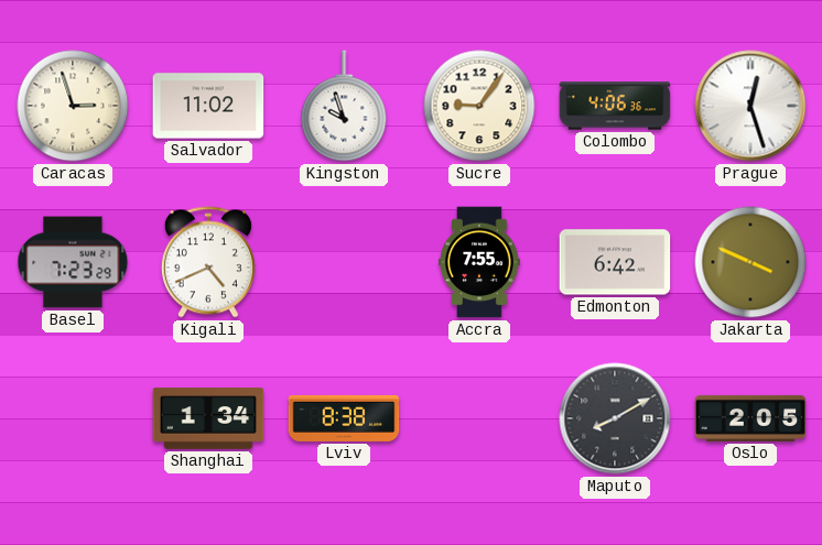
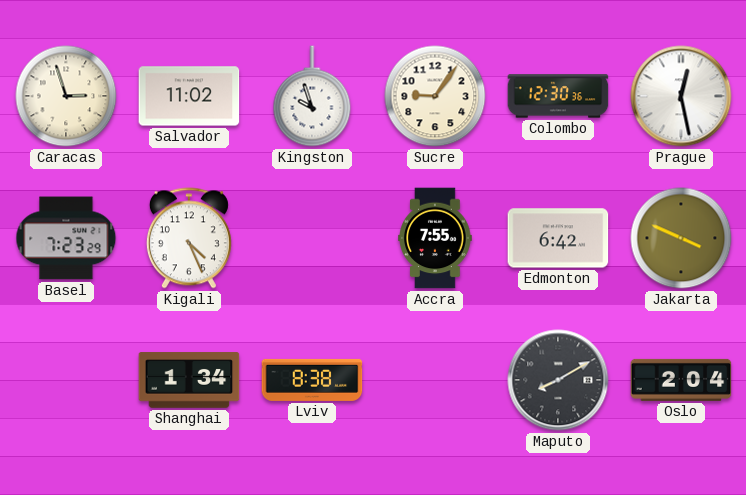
Colombo: 4:06 -> 12:30 (558, 96)
Prague: 12:27 -> 12:28 (681, 96)
Kigali: 4:41 -> 4:26 (189, 238)
Oslo: 2:05 -> 2:04 (681, 380)
